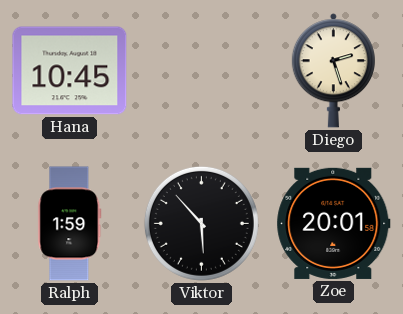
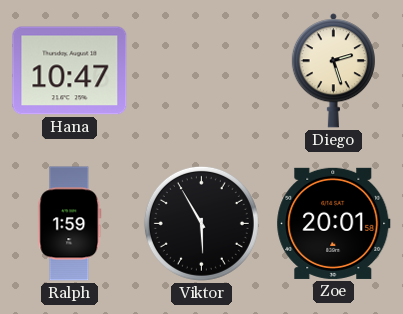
Hana: 10:45 -> 10:47 (70, 71)
Viktor: 5:53 -> 5:55 (201, 223)
